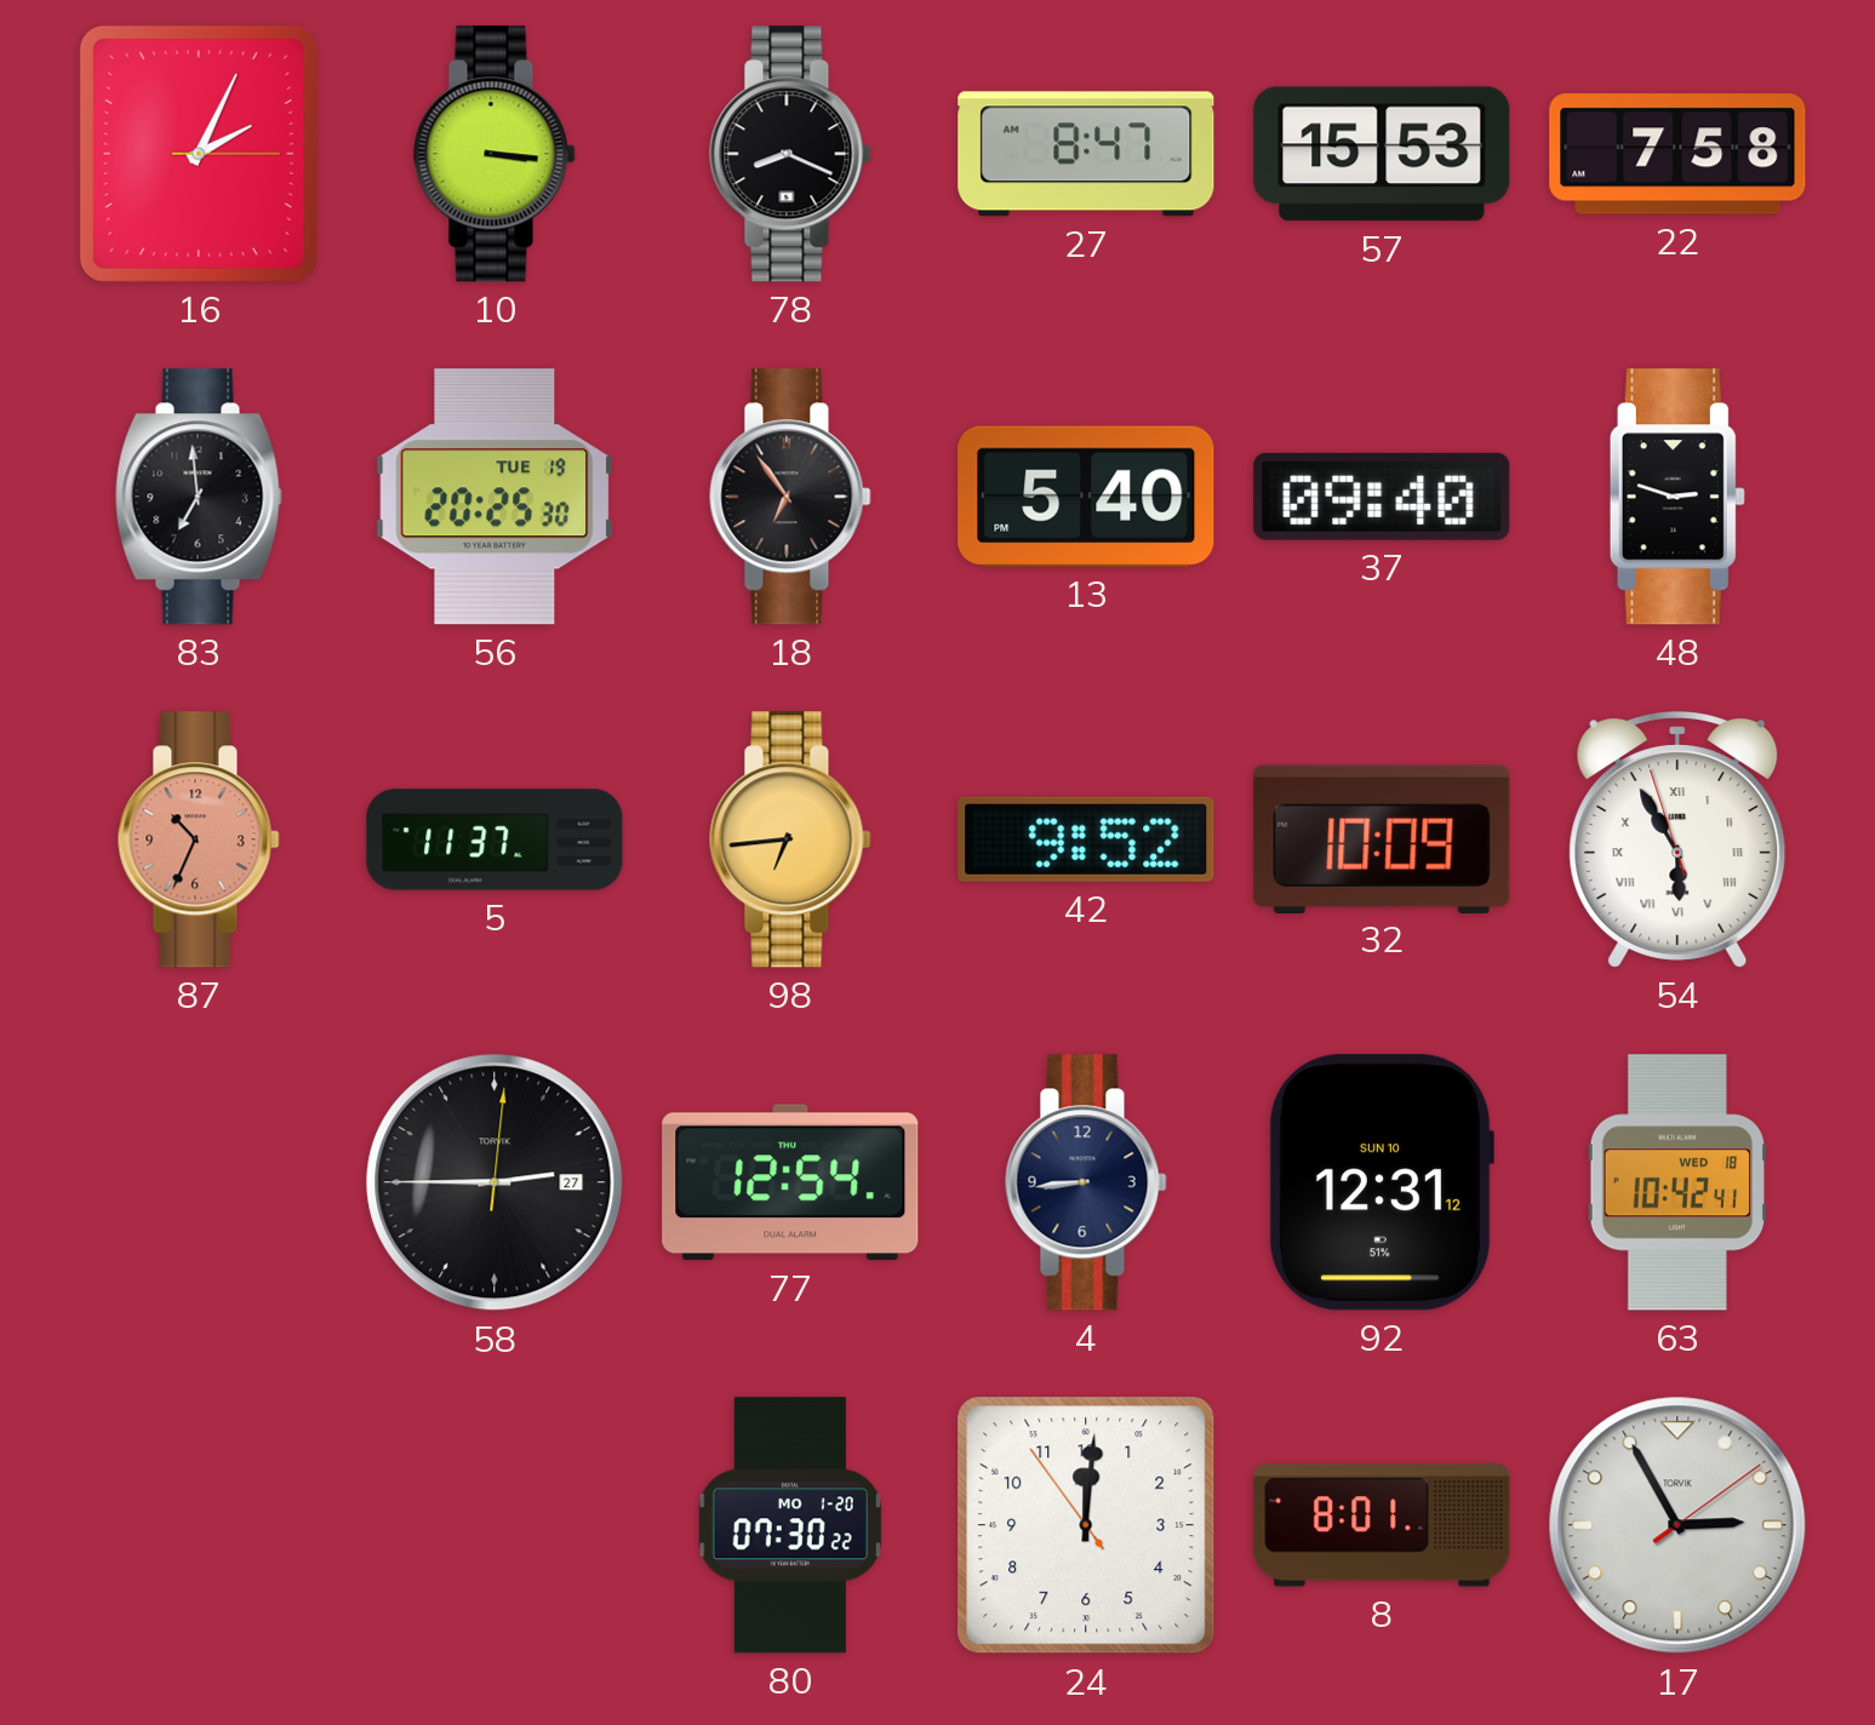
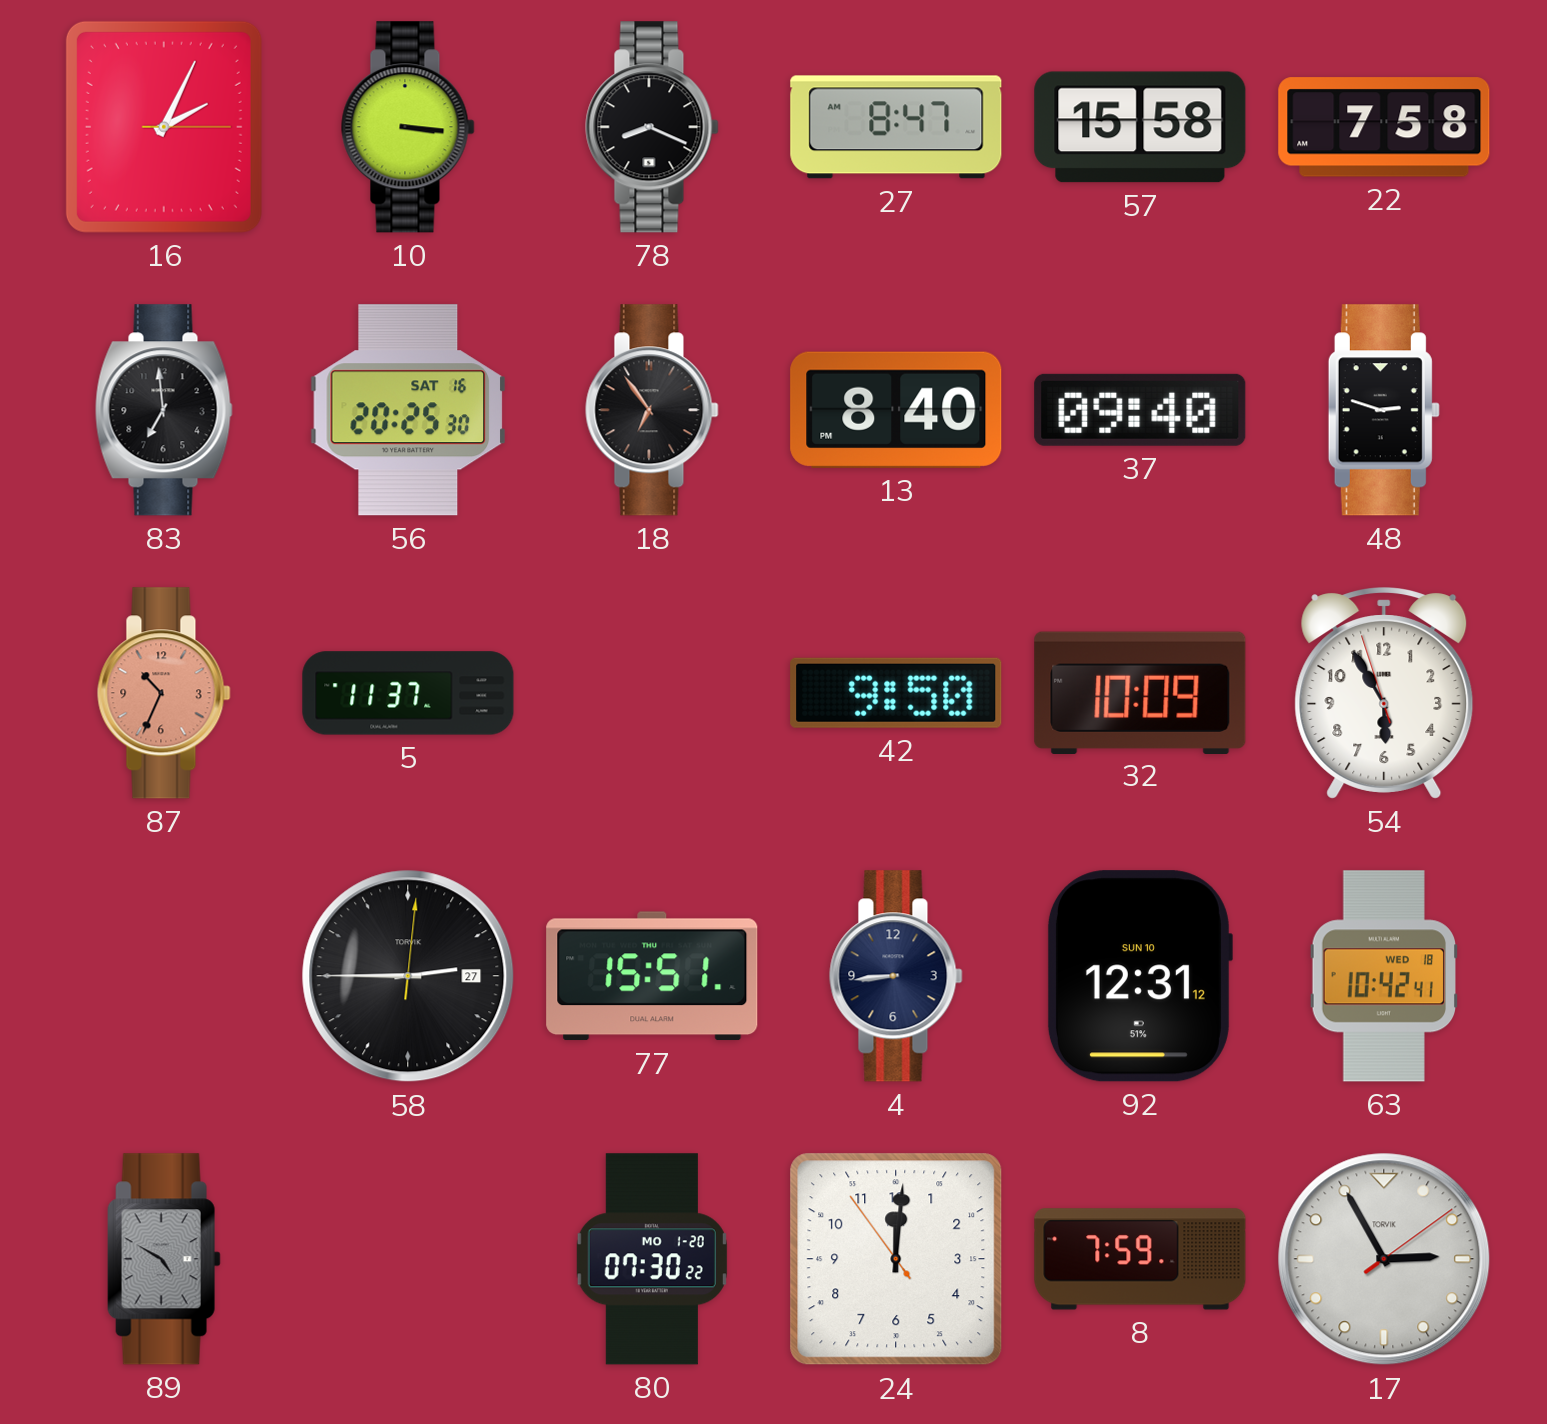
57: 15:53 -> 15:58 (1140, 127)
56 date: TUE 19 -> SAT 16 (407, 410)
13: 5:40 -> 8:40 (896, 410)
98: 6:44 -> none (790, 839)
42: 9:52 -> 9:50 (896, 693)
54 numerals: Roman -> Arabic (1384, 693)
77: 12:54 -> 15:51 (652, 976)
89: none -> 4:50 (164, 1259)
8: 8:01 -> 7:59 (1140, 1259)
